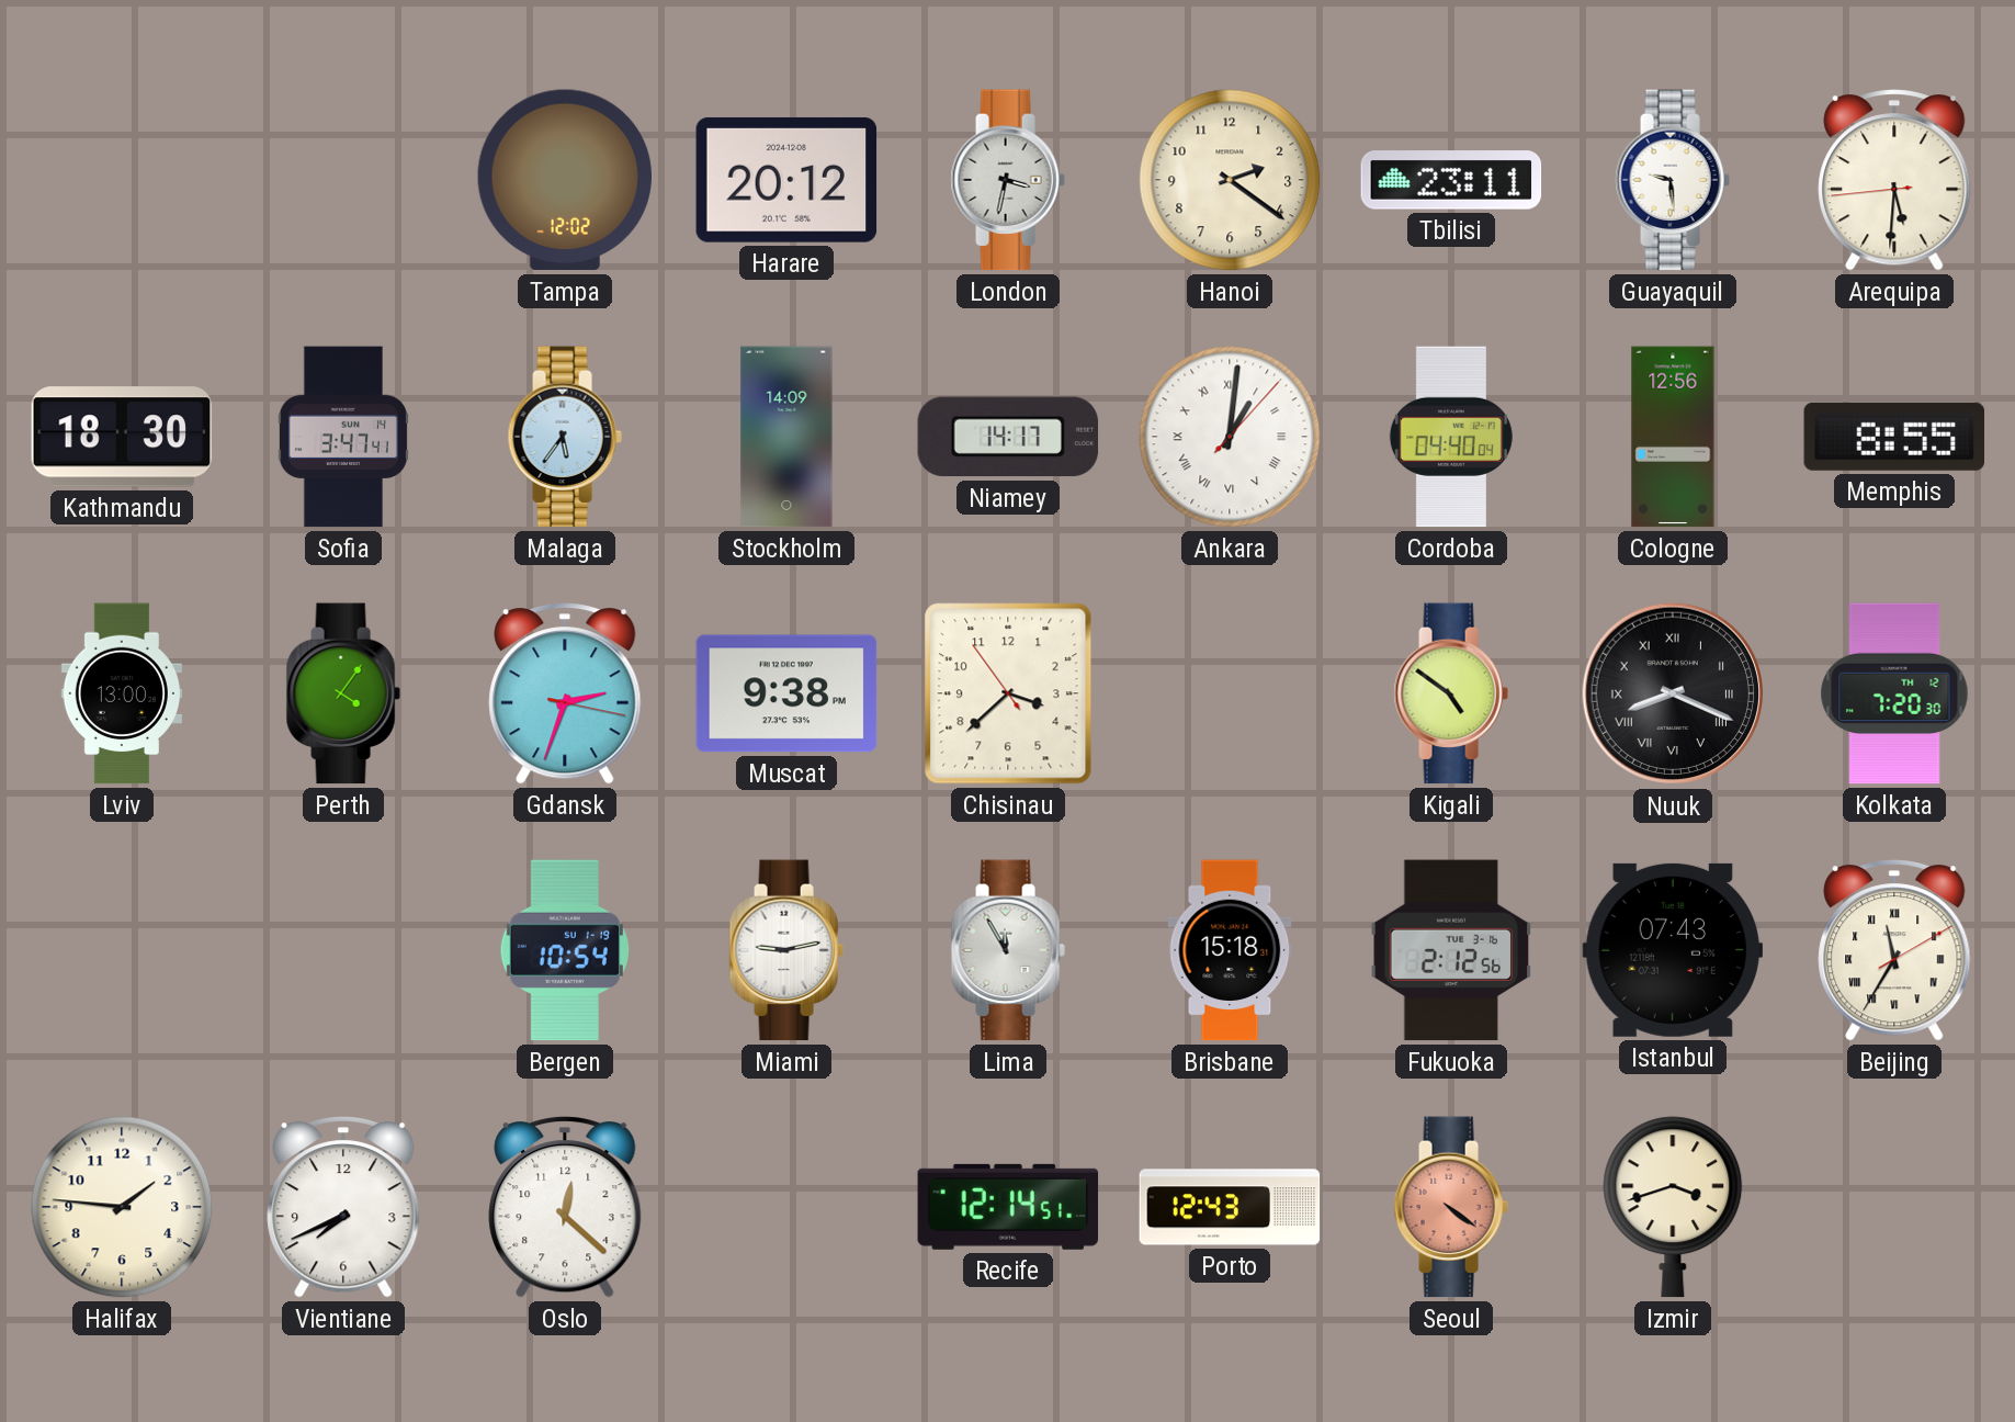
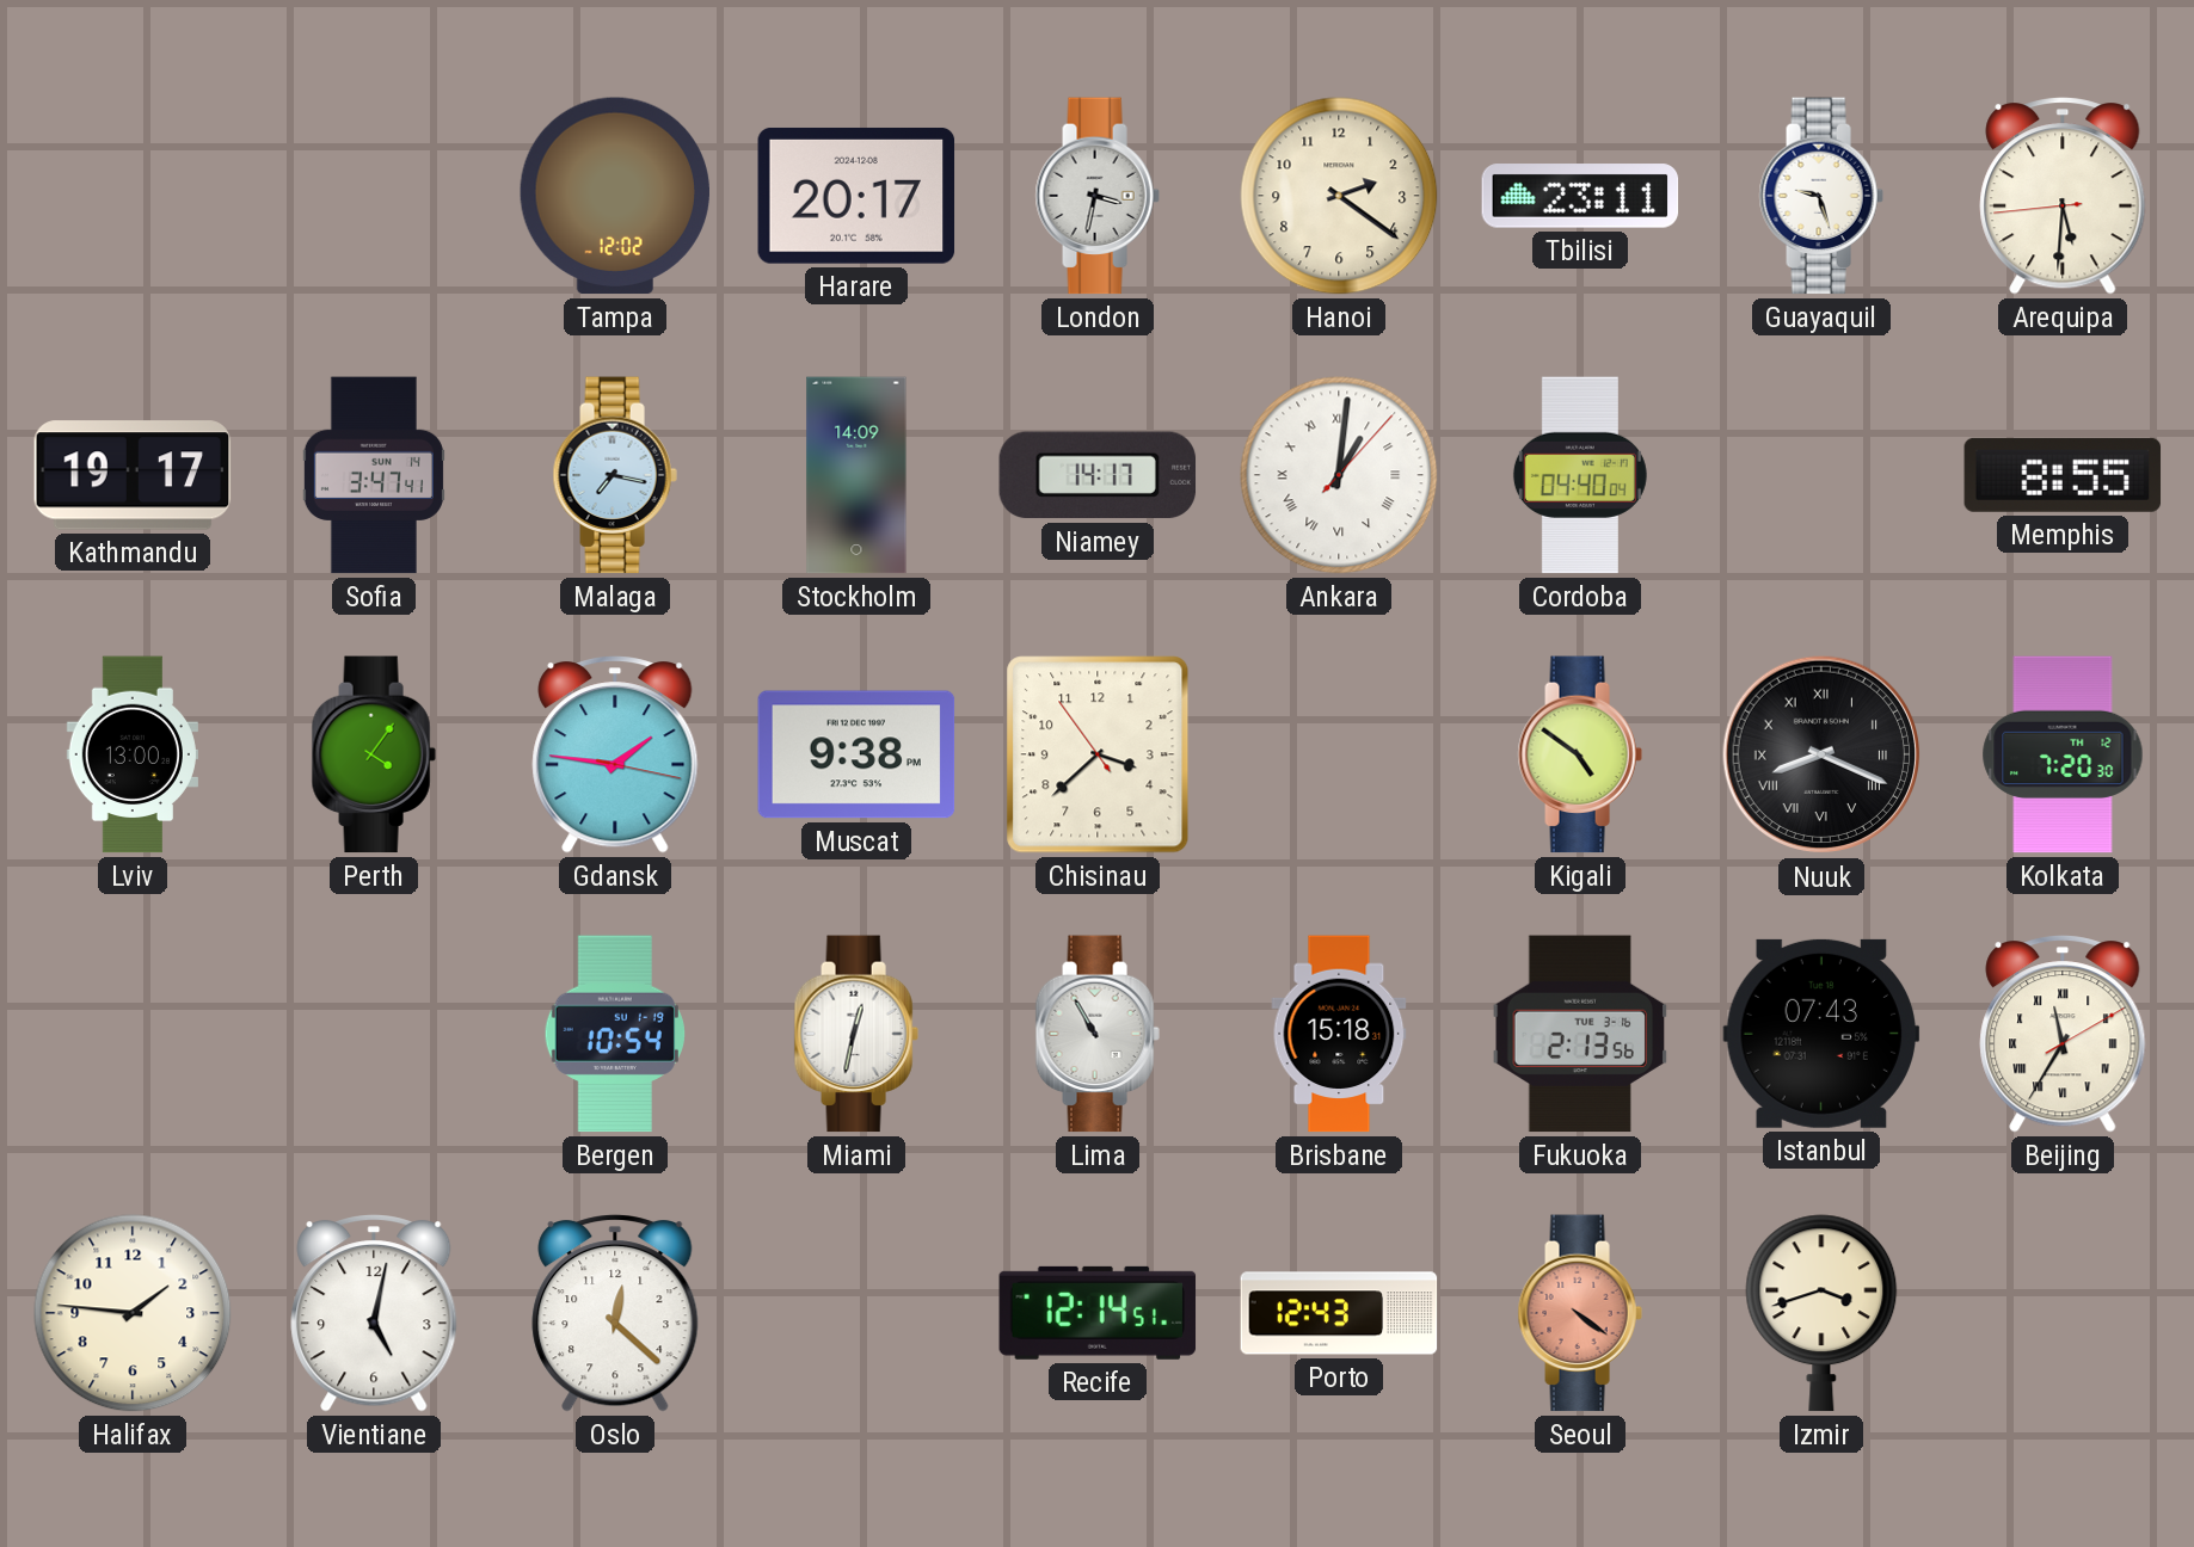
Harare: 20:12 -> 20:17 (856, 196)
Guayaquil: 9:29 -> 9:27 (1821, 196)
Kathmandu: 18:30 -> 19:17 (133, 475)
Malaga: 5:36 -> 7:17 (615, 475)
Cologne: 12:56 -> none (1673, 437)
Gdansk: 2:33 -> 1:46 (615, 754)
Miami: 9:13 -> 12:32 (856, 1034)
Lima: 11:55 -> 10:55 (1098, 1034)
Fukuoka: 2:12 -> 2:13 (1580, 1034)
Vientiane: 7:41 -> 5:02 (374, 1313)
